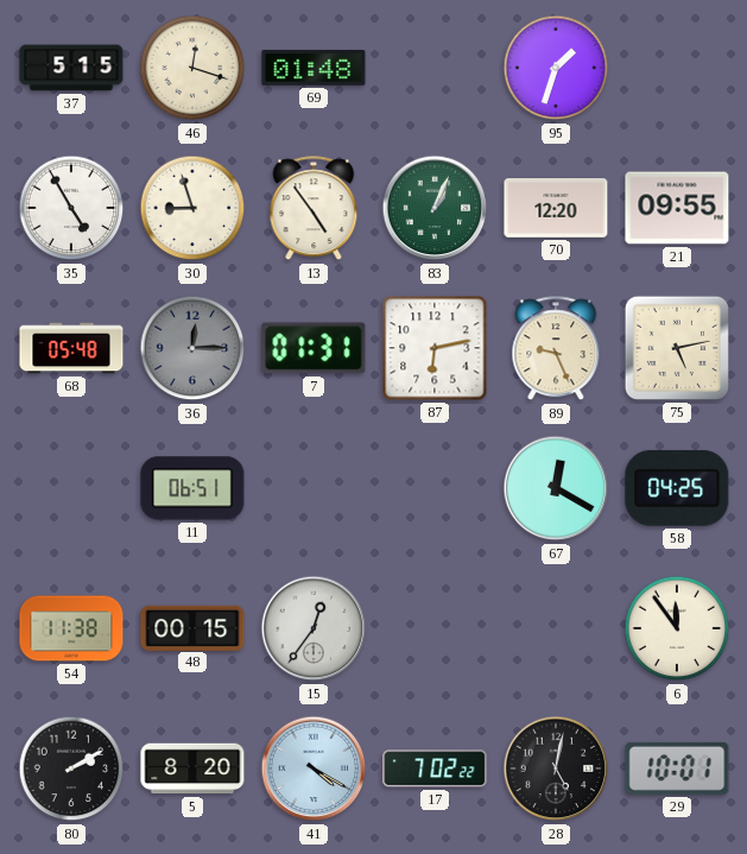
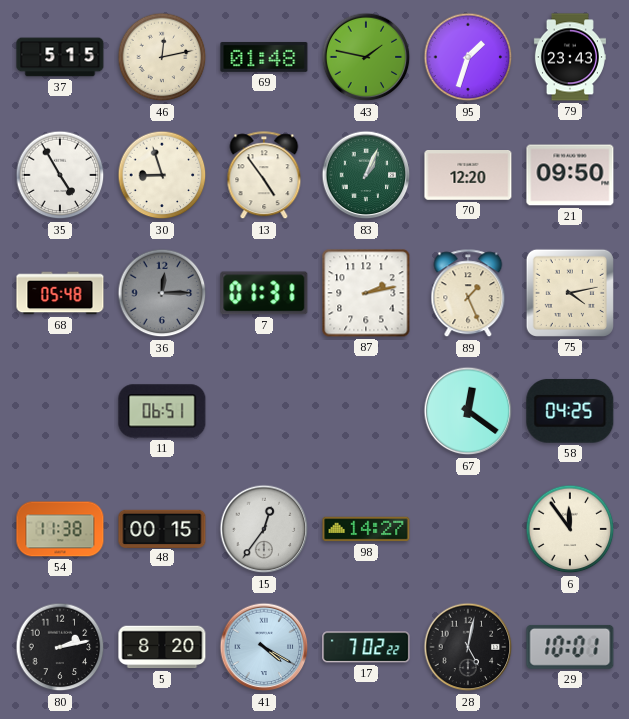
46: 12:18 -> 12:13 (162, 57)
43: none -> 1:47 (366, 57)
79: none -> 23:43 (570, 57)
21: 09:55 -> 09:50 (570, 175)
87: 6:13 -> 2:13 (366, 293)
89: 9:26 -> 1:26 (468, 294)
75: 5:13 -> 4:13 (570, 293)
67: 12:20 -> 12:21 (468, 411)
98: none -> 14:27 (366, 529)
80: 2:10 -> 2:13 (60, 647)
